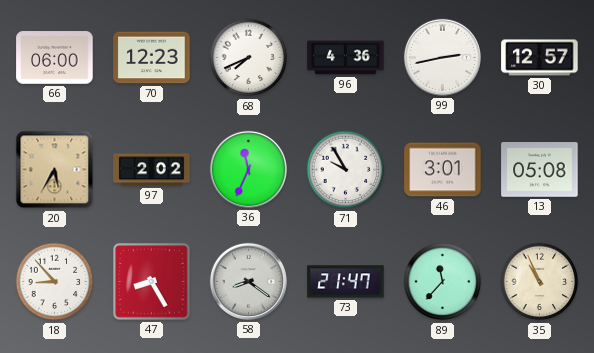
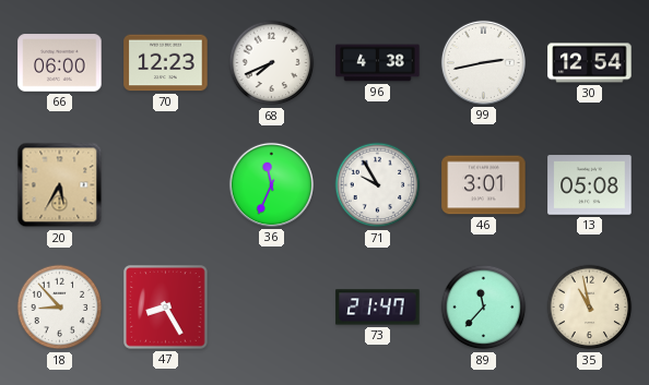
96: 4:36 -> 4:38 (378, 63)
30: 12:57 -> 12:54 (590, 63)
97: 2:02 -> none (152, 170)
58: 8:21 -> none (248, 281)
35: 10:56 -> 10:58 (590, 308)
